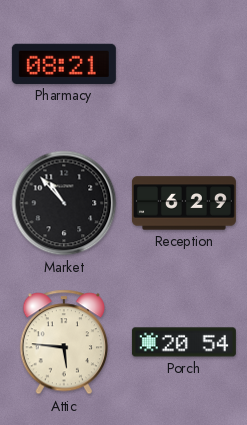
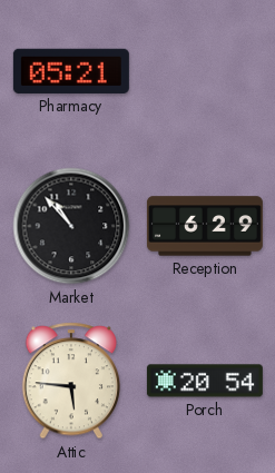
Pharmacy: 08:21 -> 05:21 (71, 71)
